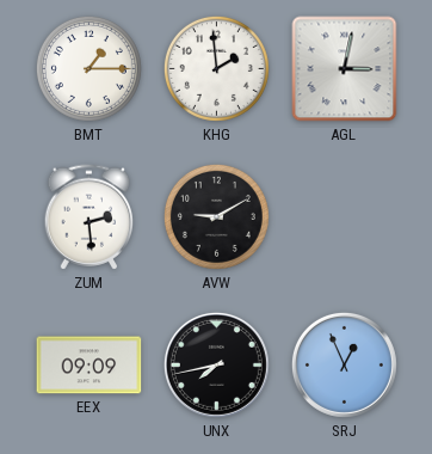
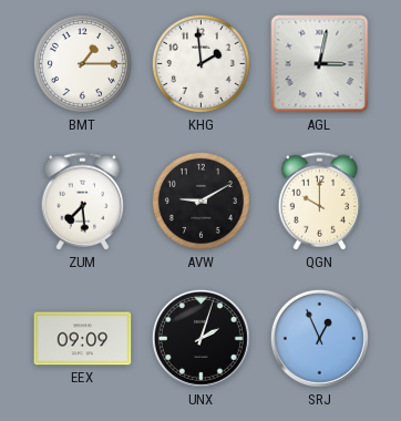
ZUM: 2:29 -> 7:29 (83, 202)
QGN: none -> 10:00 (320, 202)
UNX: 7:43 -> 2:03 (200, 338)
